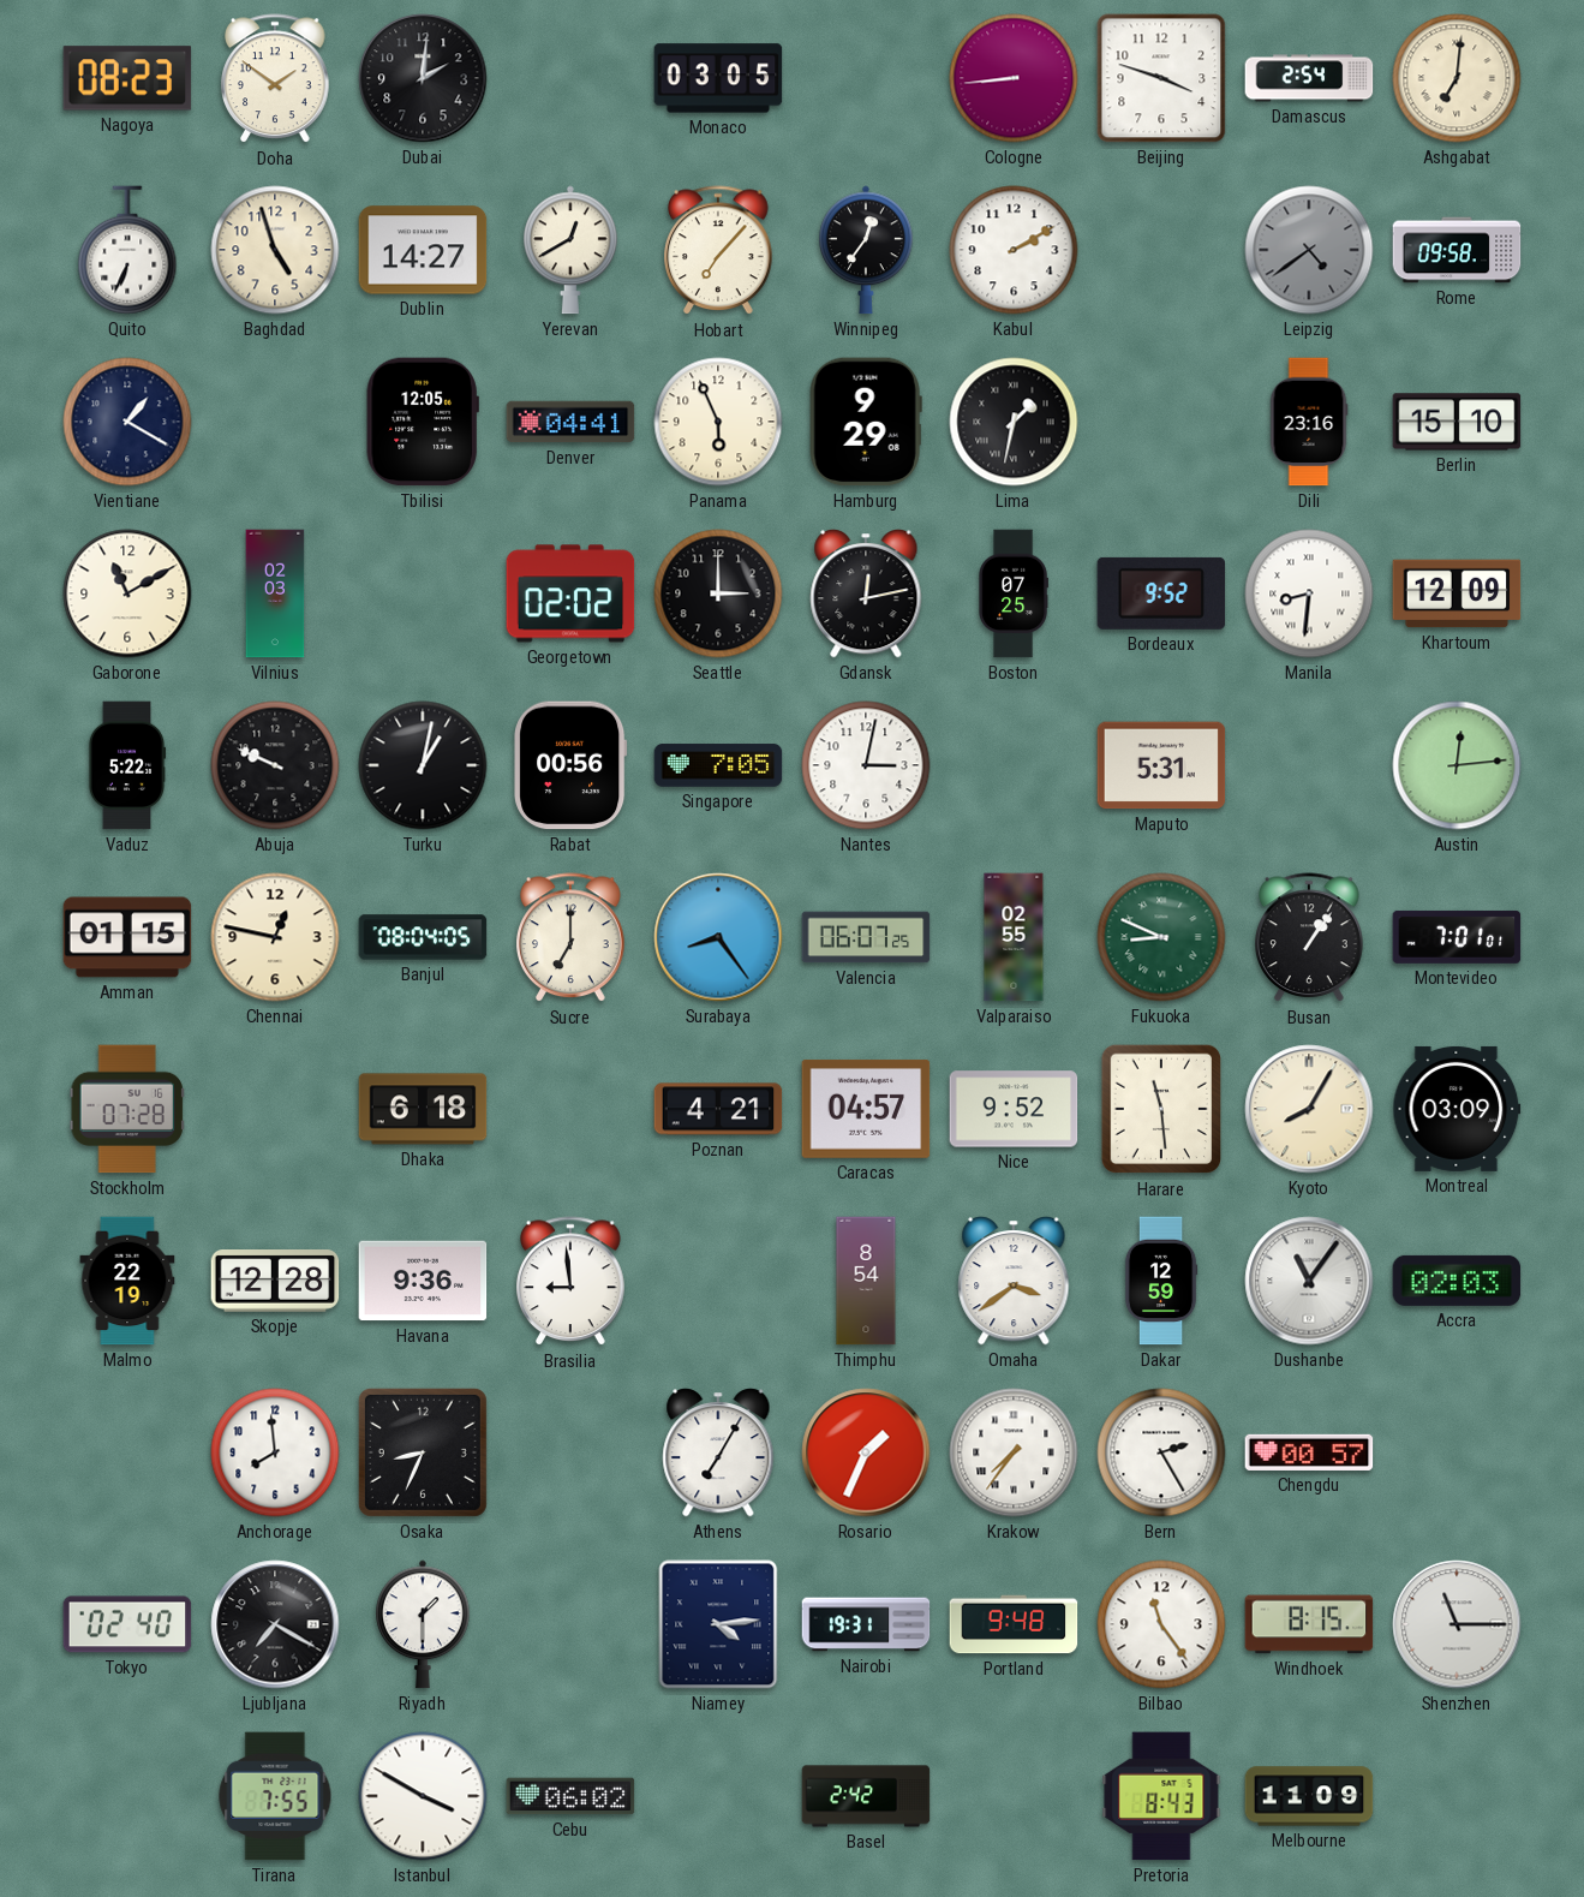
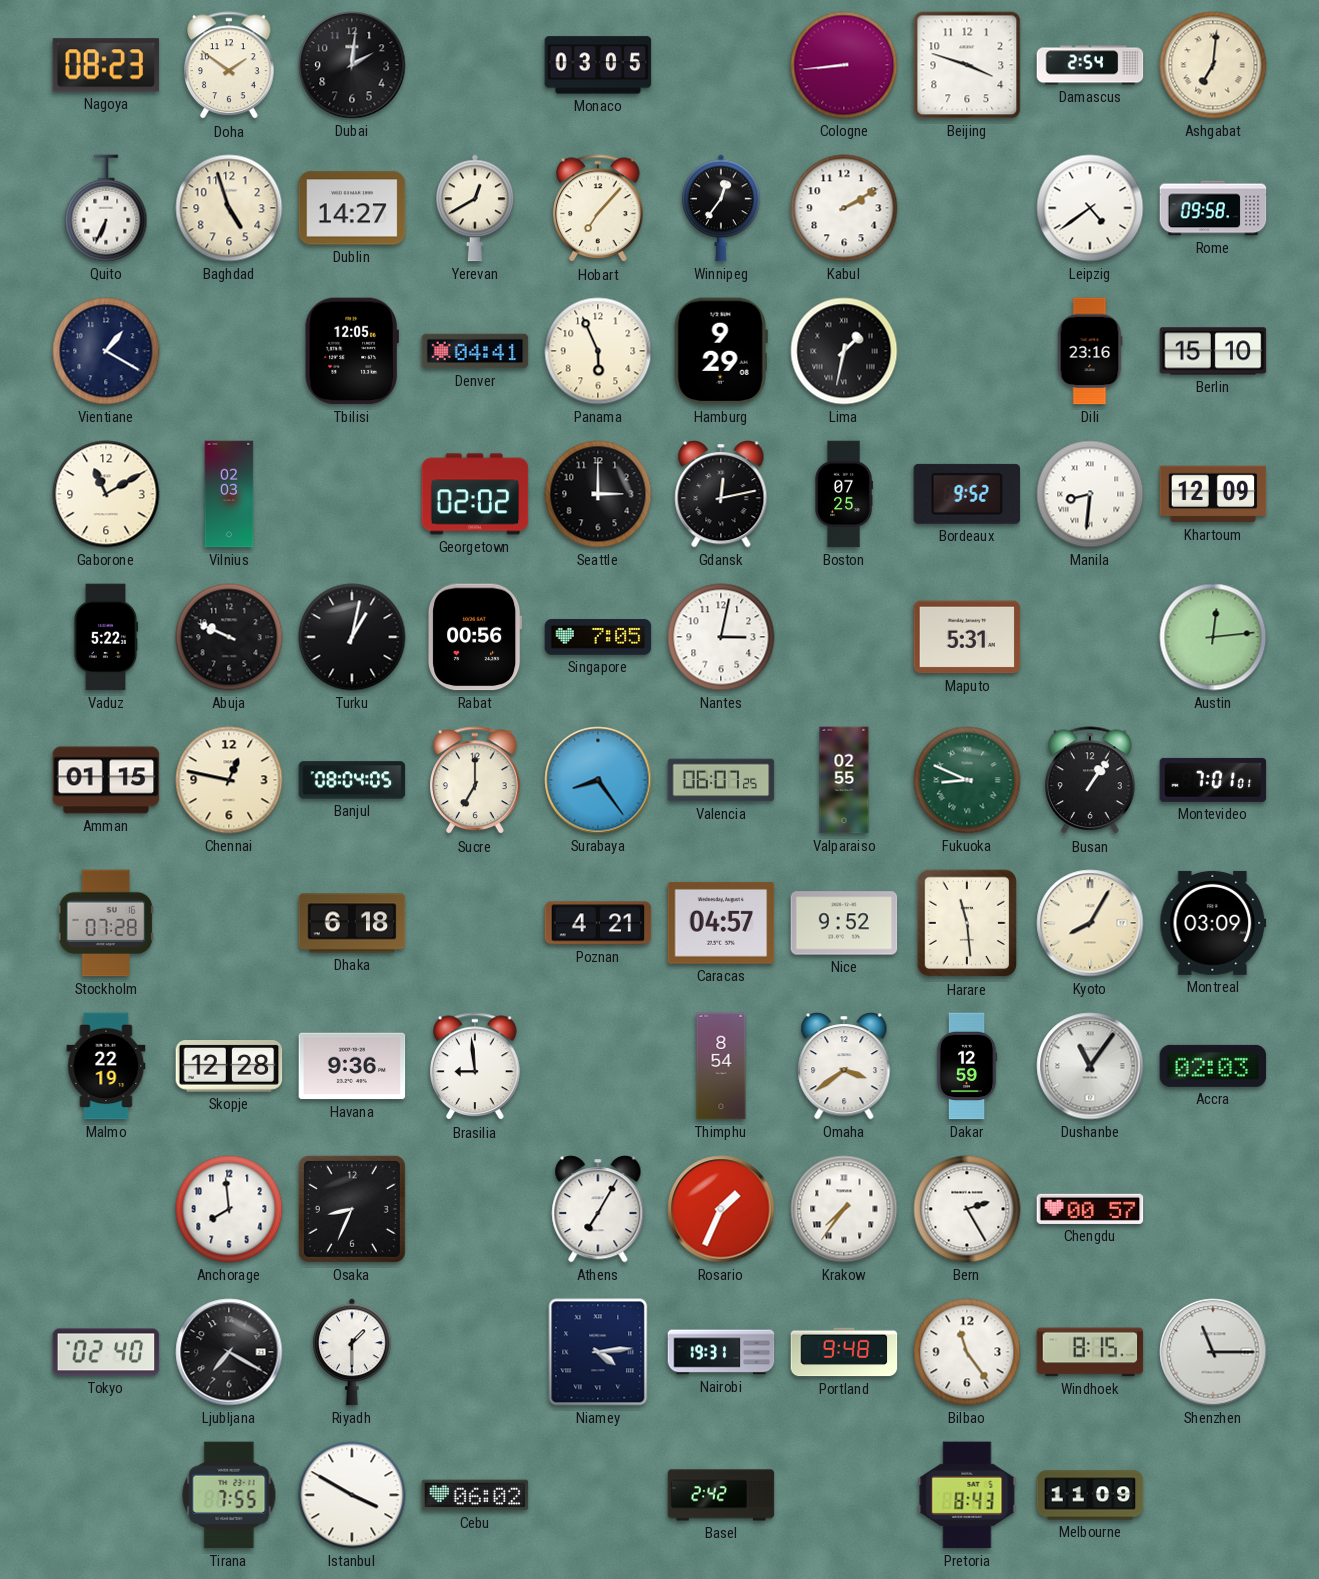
Leipzig dial: grey -> white (1090, 208)
